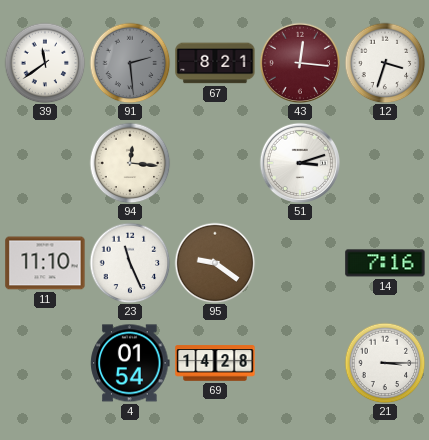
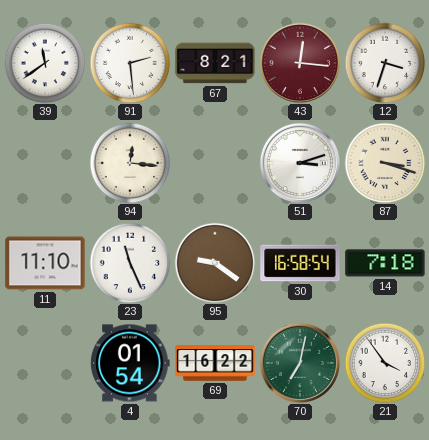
91 dial: grey -> white (130, 63)
87: none -> 3:18 (385, 163)
30: none -> 16:58 (300, 263)
14: 7:16 -> 7:18 (385, 263)
69: 14:28 -> 16:22 (215, 363)
70: none -> 7:02 (299, 362)
21: 3:15 -> 3:54 (385, 363)
